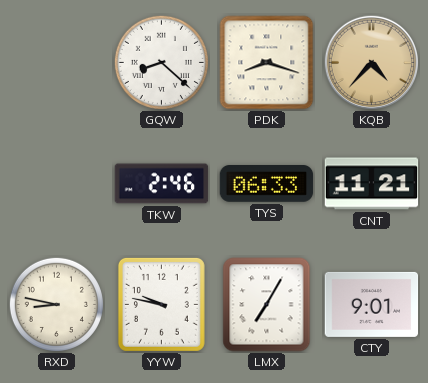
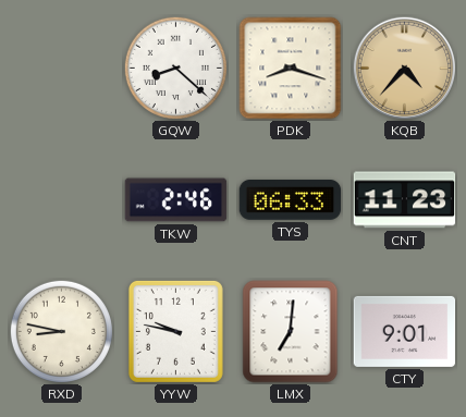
CNT: 11:21 -> 11:23 (405, 200)
LMX: 7:05 -> 7:01 (291, 332)
